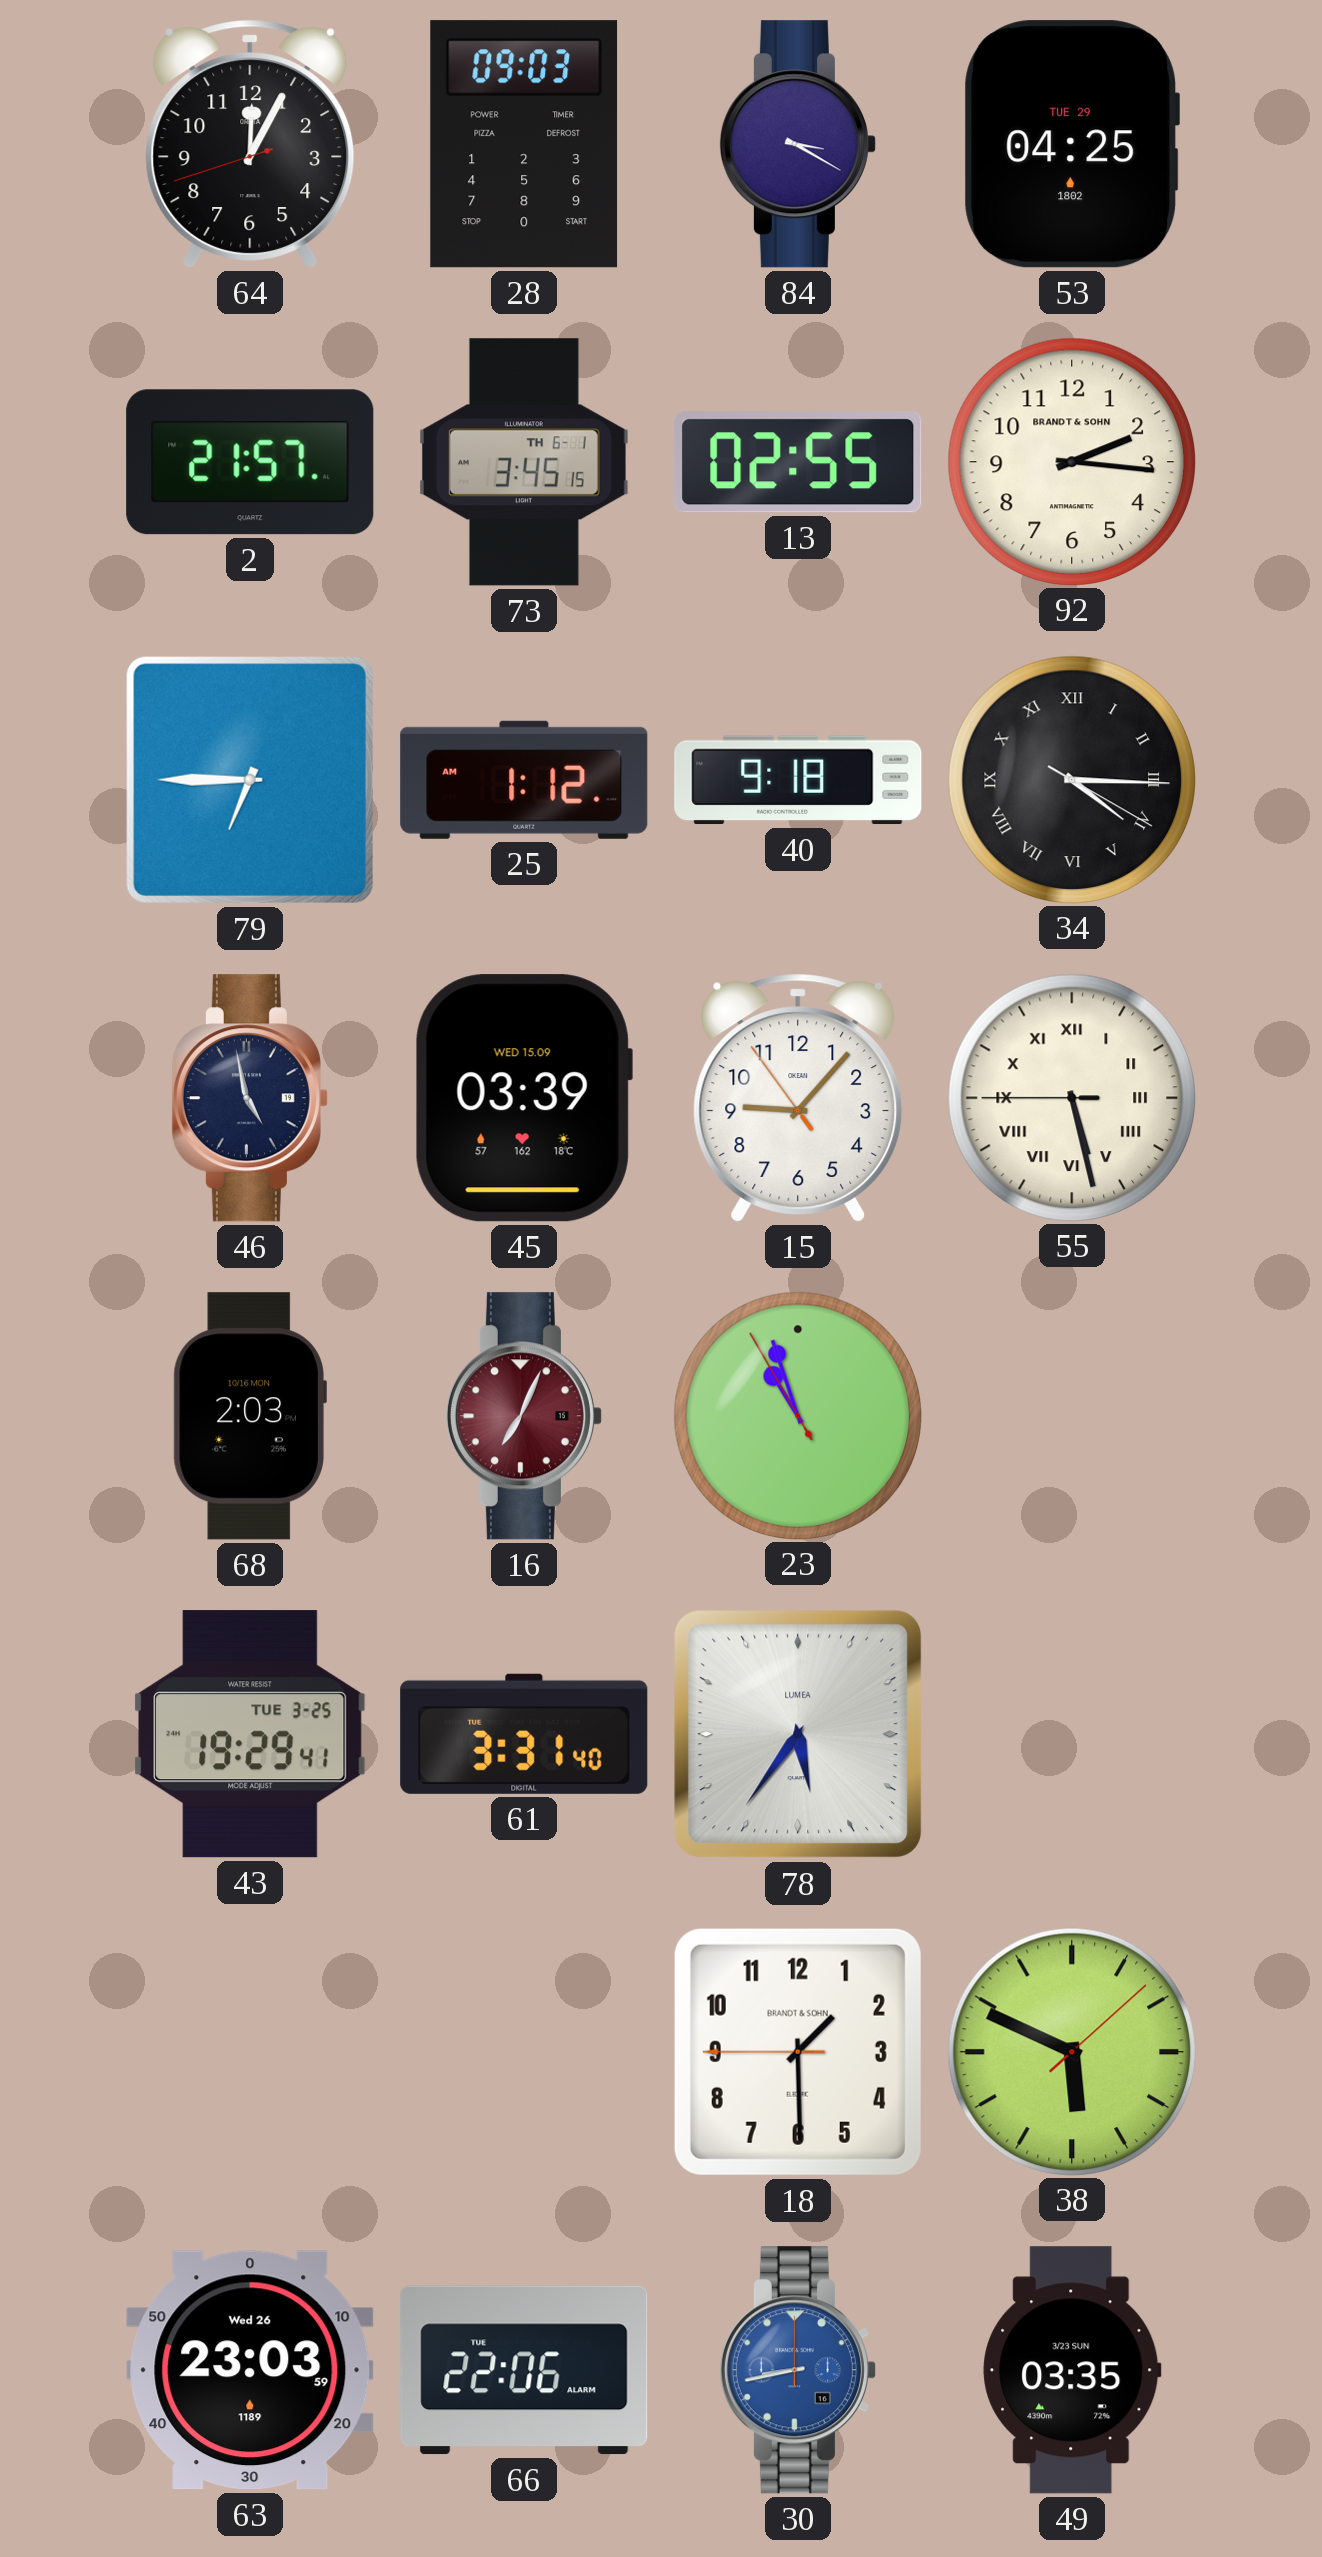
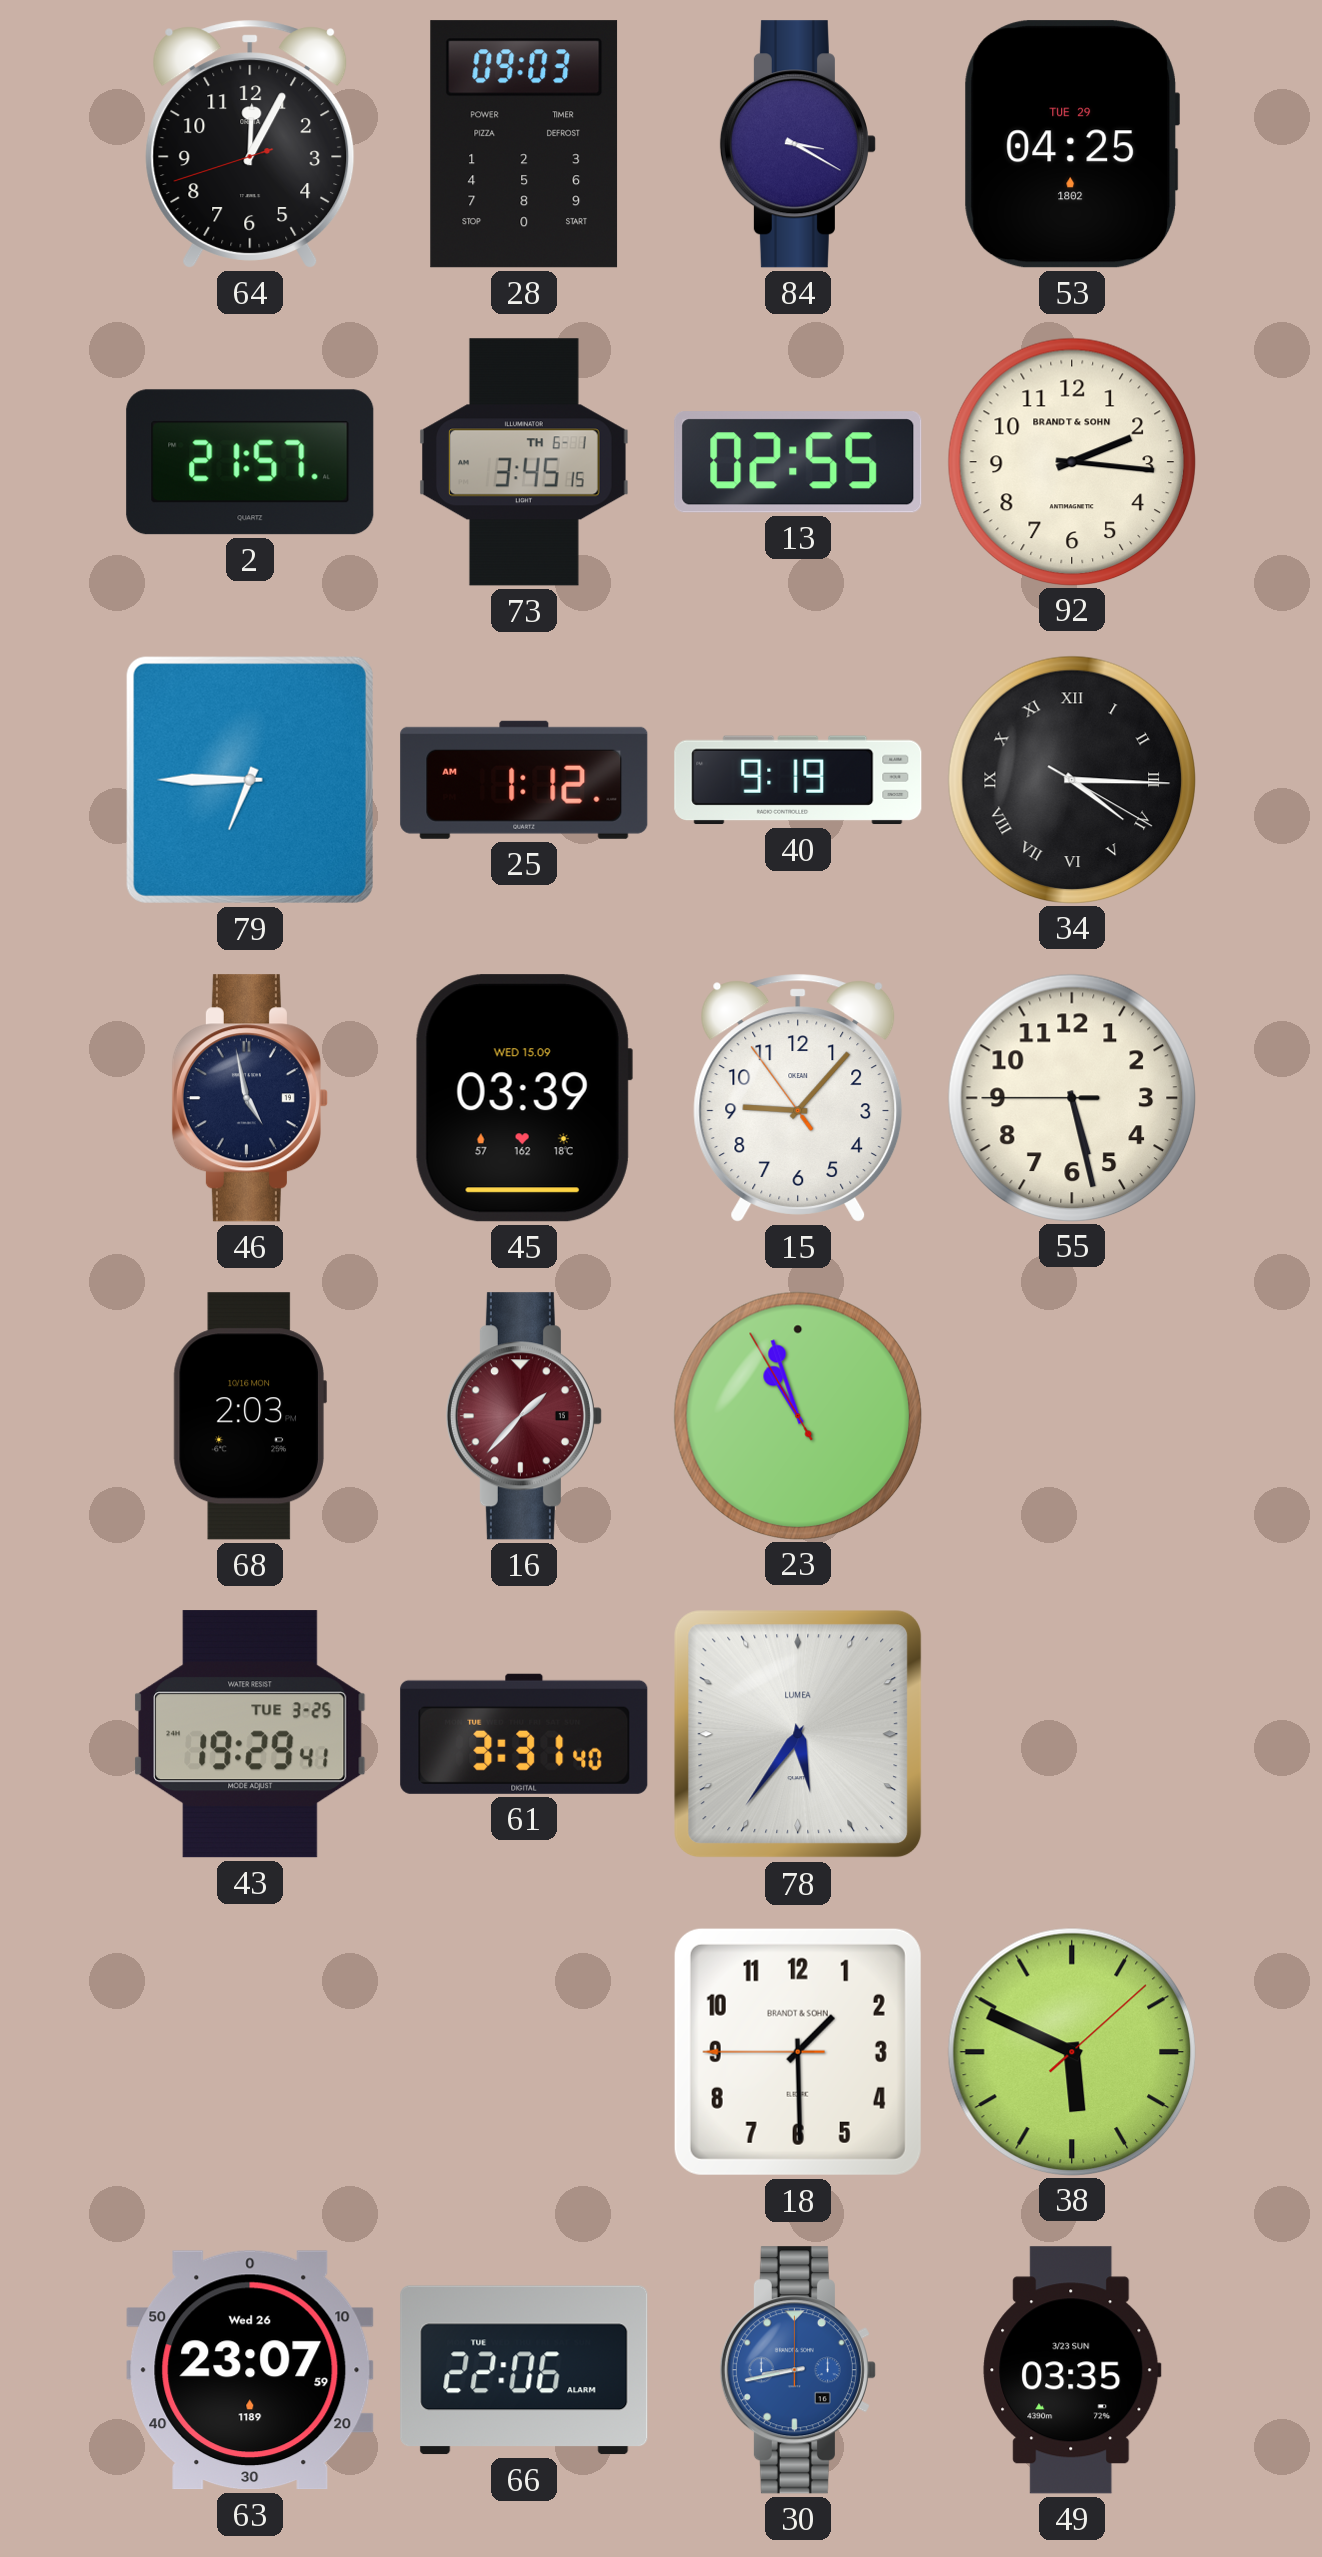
40: 9:18 -> 9:19 (798, 780)
55 numerals: Roman -> Arabic (1071, 1097)
16: 7:04 -> 1:37 (524, 1416)
63: 23:03 -> 23:07 (250, 2370)
